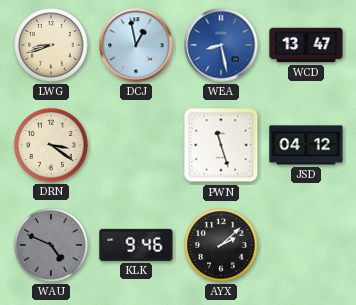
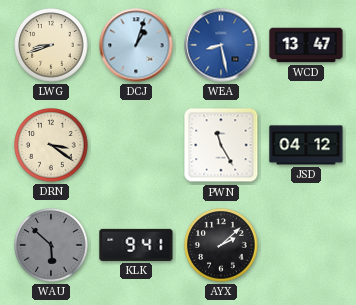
DCJ: 12:58 -> 1:03 (136, 45)
PWN: 11:27 -> 11:25 (221, 145)
WAU: 4:49 -> 5:52 (51, 245)
KLK: 9:46 -> 9:41 (136, 245)
